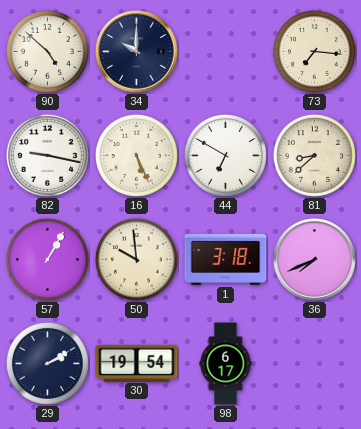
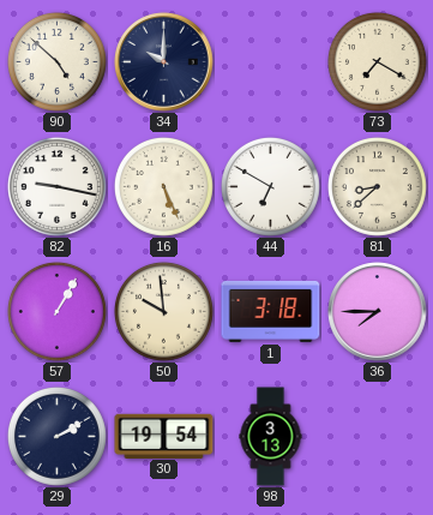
73: 7:16 -> 7:20 (377, 61)
36: 7:41 -> 7:45 (378, 312)
98: 6:17 -> 3:13 (271, 437)
